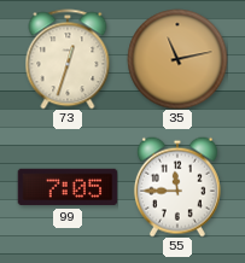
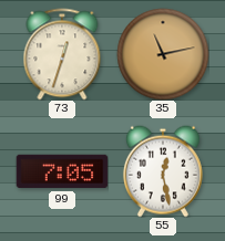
55: 11:45 -> 12:28 (163, 171)
